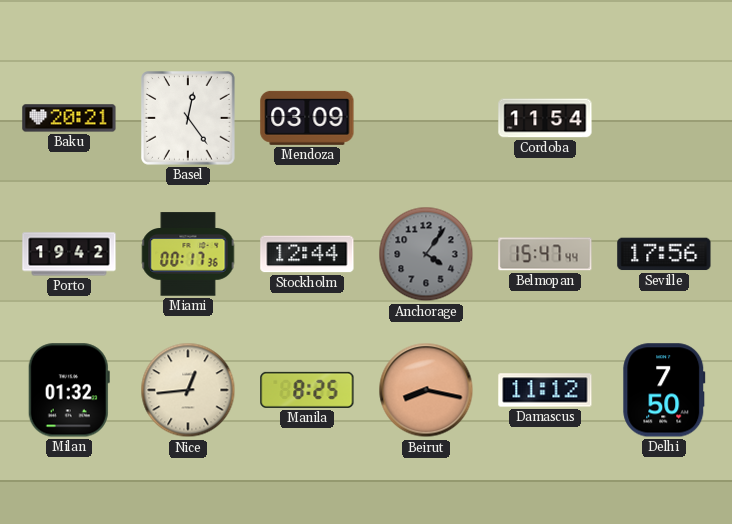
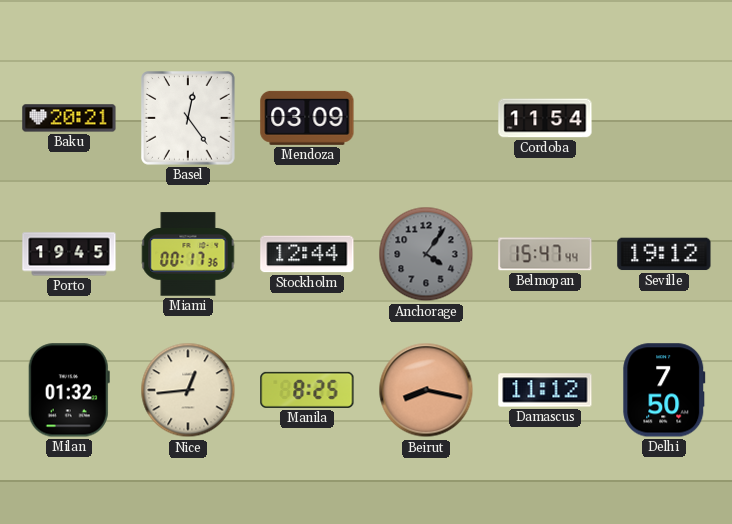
Porto: 19:42 -> 19:45 (69, 254)
Seville: 17:56 -> 19:12 (664, 254)
